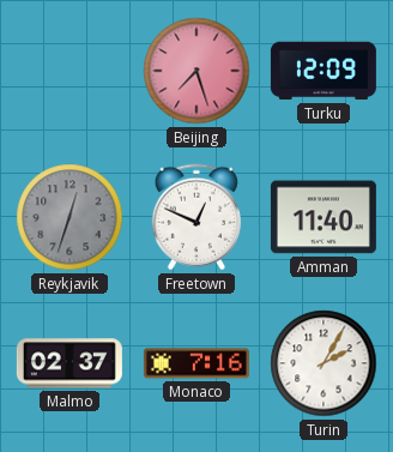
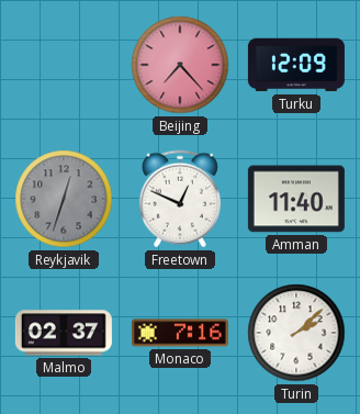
Beijing: 7:27 -> 7:23 (180, 65)
Turin: 2:05 -> 2:08 (296, 333)
